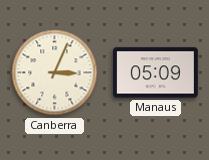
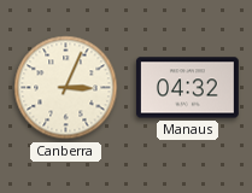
Manaus: 05:09 -> 04:32 (187, 88)
